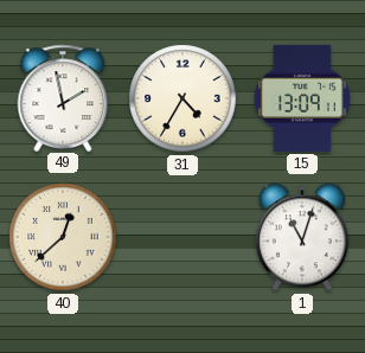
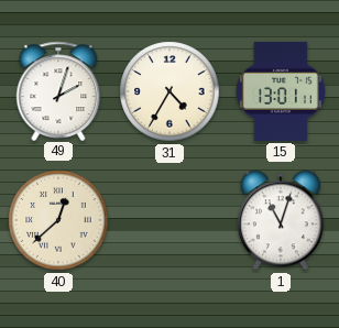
49: 1:58 -> 2:03 (58, 90)
15: 13:09 -> 13:01 (281, 91)
